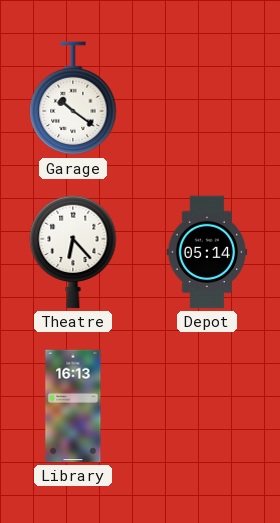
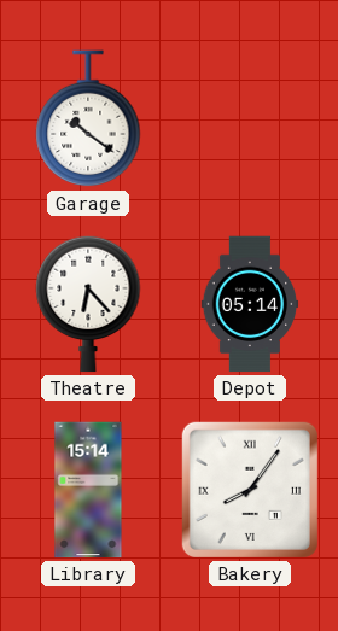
Library: 16:13 -> 15:14 (88, 490)
Bakery: none -> 8:06 (250, 490)
